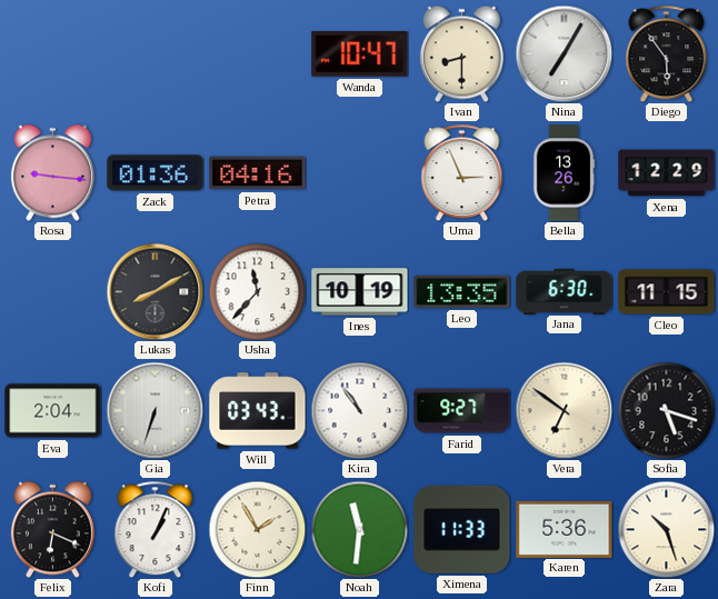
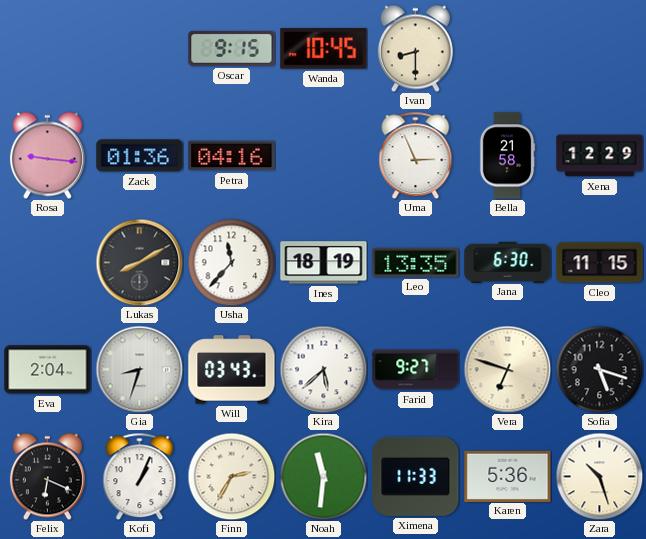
Oscar: none -> 9:15 (232, 49)
Wanda: 10:47 -> 10:45 (324, 49)
Nina: 7:05 -> none (564, 53)
Diego: 5:54 -> none (667, 53)
Bella: 13:26 -> 21:58 (507, 156)
Ines: 10:19 -> 18:19 (324, 263)
Gia: 6:33 -> 8:33 (139, 369)
Kira: 10:54 -> 5:38 (323, 369)
Vera: 6:51 -> 6:48 (507, 369)
Finn: 1:55 -> 2:35 (231, 476)
